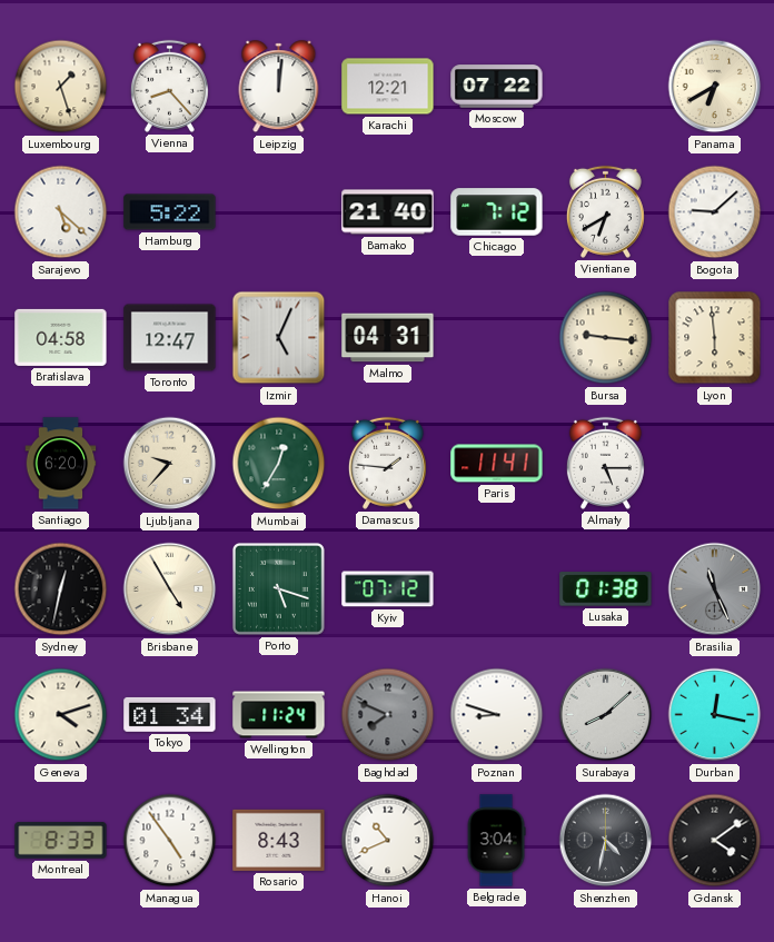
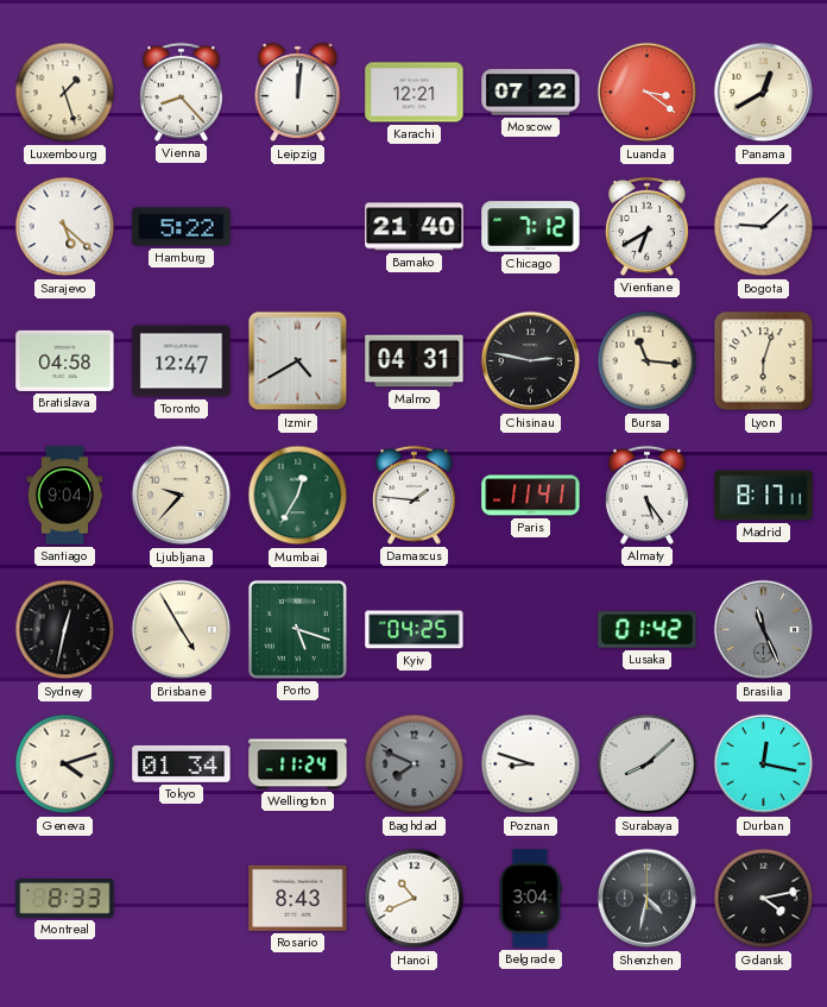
Luanda: none -> 3:21 (648, 93)
Panama: 6:40 -> 12:40 (764, 93)
Izmir: 5:04 -> 4:40 (298, 361)
Chisinau: none -> 2:47 (531, 361)
Bursa: 9:16 -> 11:16 (648, 361)
Lyon: 5:59 -> 6:03 (764, 361)
Santiago: 6:20 -> 9:04 (65, 496)
Almaty: 5:15 -> 5:24 (646, 495)
Madrid: none -> 8:17 (764, 496)
Kyiv: 07:12 -> 04:25 (415, 630)
Lusaka: 01:38 -> 01:42 (648, 630)
Managua: 4:54 -> none (170, 841)
Gdansk: 4:09 -> 4:13 (764, 899)
